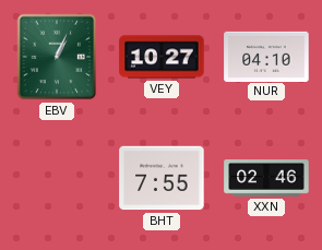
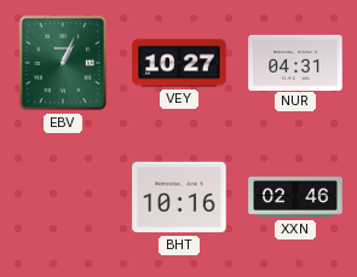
NUR: 04:10 -> 04:31 (295, 62)
BHT: 7:55 -> 10:16 (179, 197)
